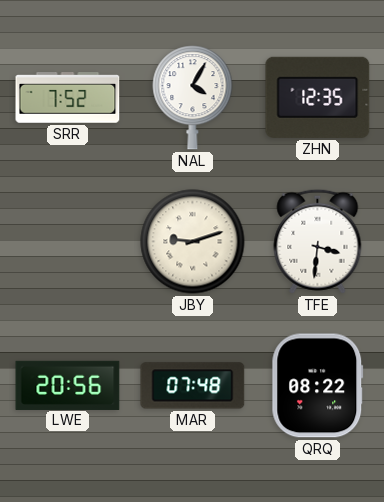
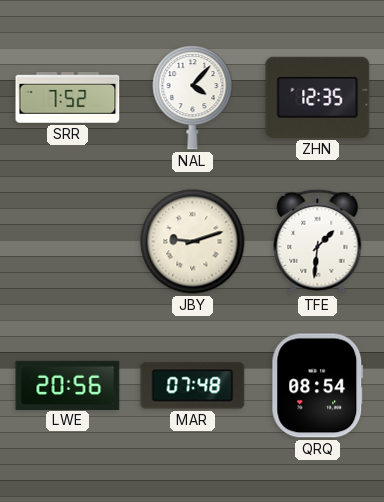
NAL: 4:05 -> 4:07 (193, 98)
TFE: 3:31 -> 1:31 (318, 241)
QRQ: 08:22 -> 08:54 (318, 386)
